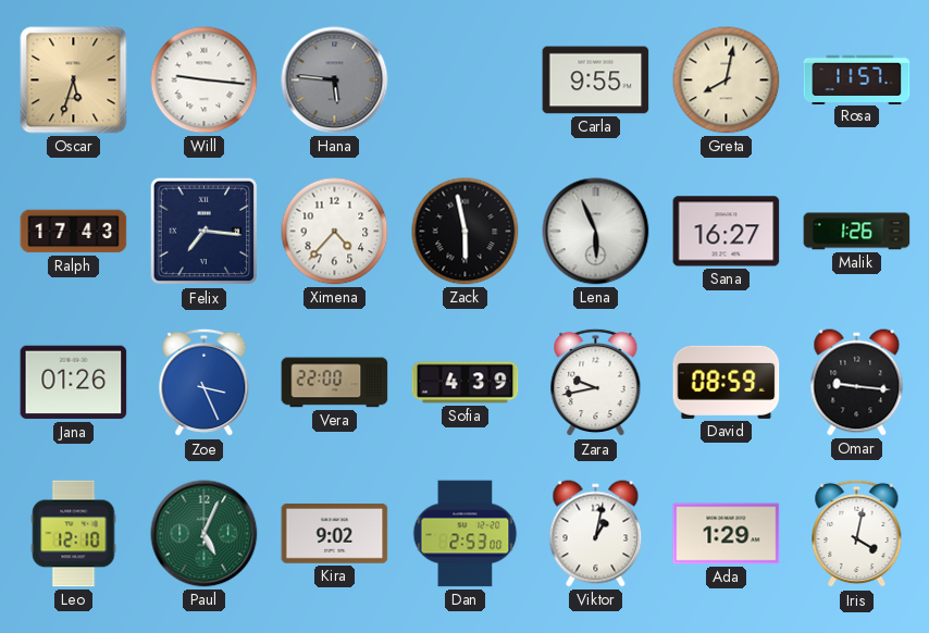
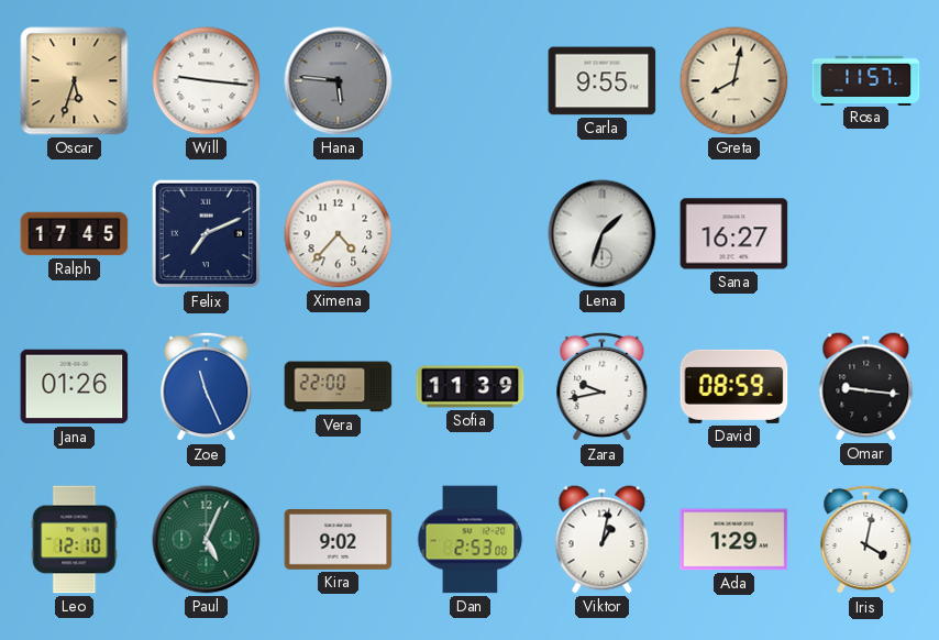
Ralph: 17:43 -> 17:45 (75, 234)
Felix: 7:16 -> 7:11 (207, 234)
Zack: 5:58 -> none (466, 232)
Lena: 5:56 -> 1:33 (603, 234)
Malik: 1:26 -> none (857, 232)
Zoe: 3:26 -> 11:26 (207, 387)
Sofia: 4:39 -> 11:39 (471, 387)
